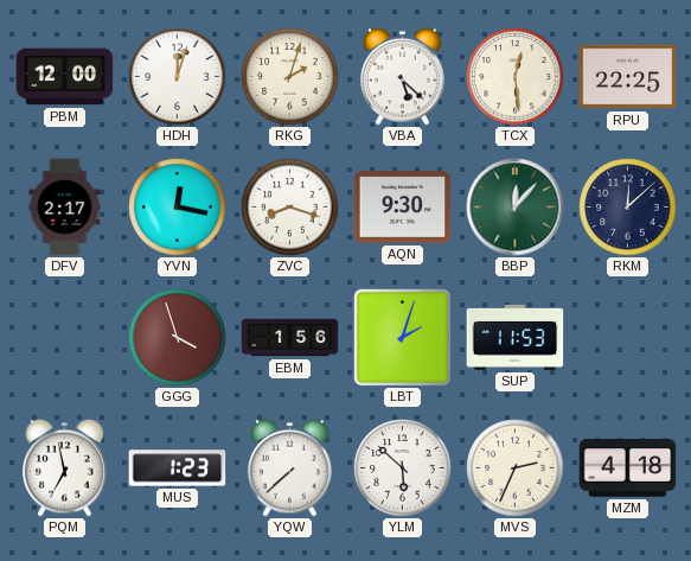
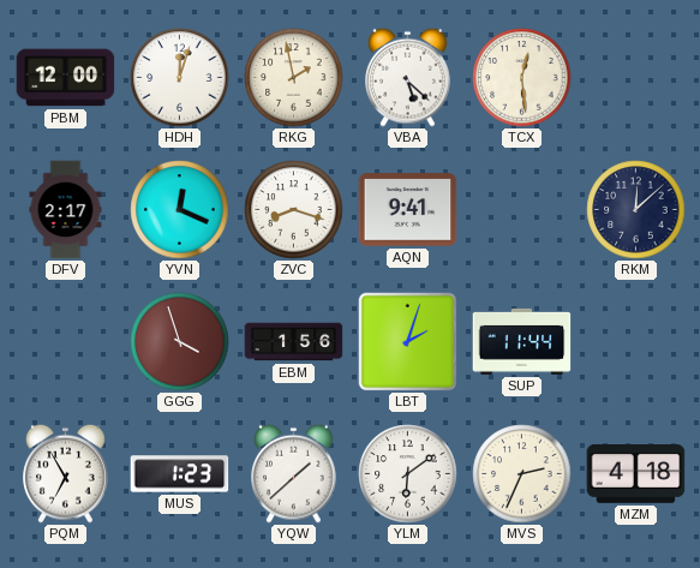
RKG: 2:03 -> 1:58 (294, 78)
RPU: 22:25 -> none (628, 77)
YVN: 12:17 -> 12:19 (180, 210)
AQN: 9:30 -> 9:41 (408, 210)
BBP: 12:07 -> none (516, 208)
SUP: 11:53 -> 11:44 (522, 341)
PQM: 6:58 -> 6:55 (66, 473)
YQW: 7:38 -> 1:38 (294, 473)
YLM: 5:52 -> 6:09 (408, 474)
